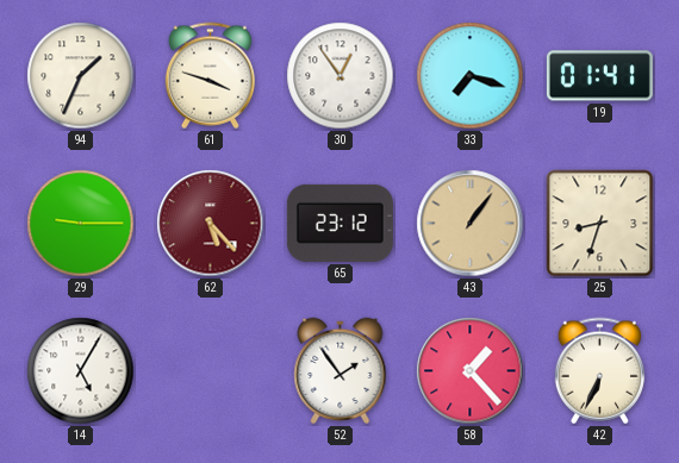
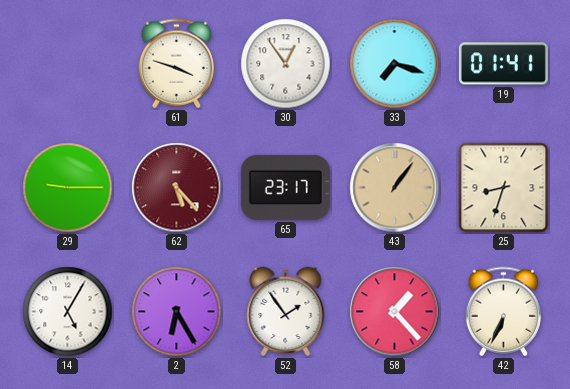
94: 1:34 -> none (81, 76)
65: 23:12 -> 23:17 (285, 187)
2: none -> 6:25 (177, 312)
